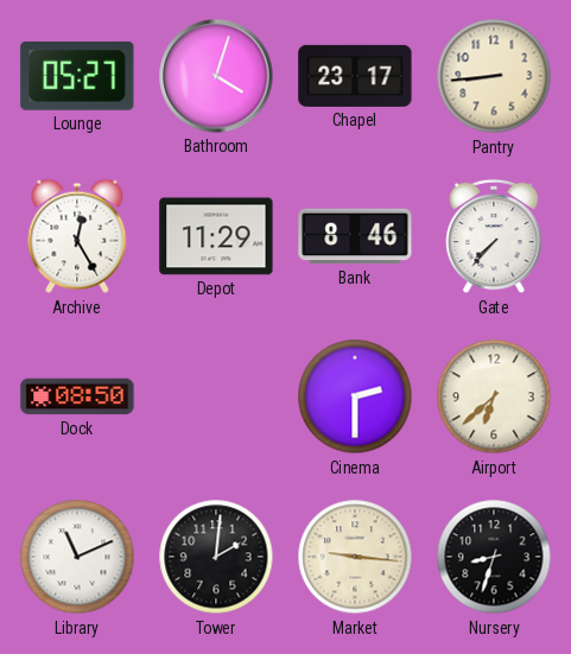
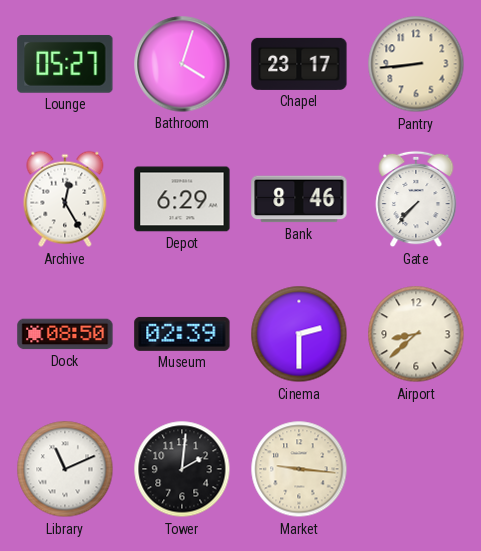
Depot: 11:29 -> 6:29 (182, 199)
Museum: none -> 02:39 (182, 334)
Airport: 6:38 -> 8:38 (416, 334)
Nursery: 8:33 -> none (494, 557)
